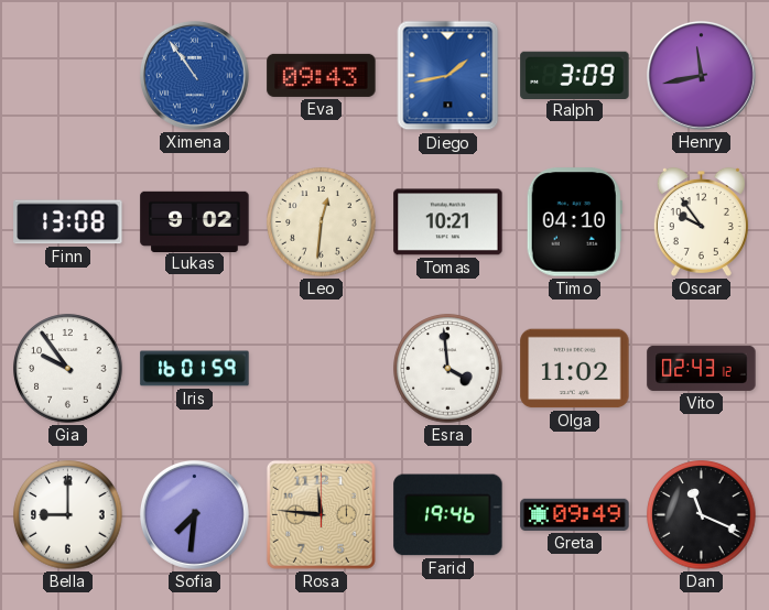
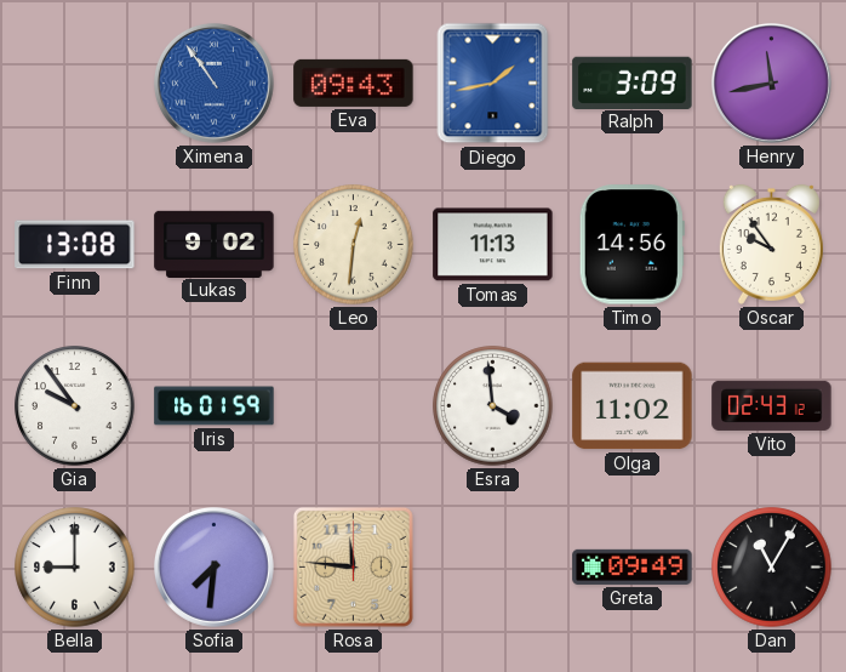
Tomas: 10:21 -> 11:13 (493, 245)
Timo: 04:10 -> 14:56 (631, 245)
Farid: 19:46 -> none (448, 515)
Dan: 11:19 -> 11:05 (772, 568)
